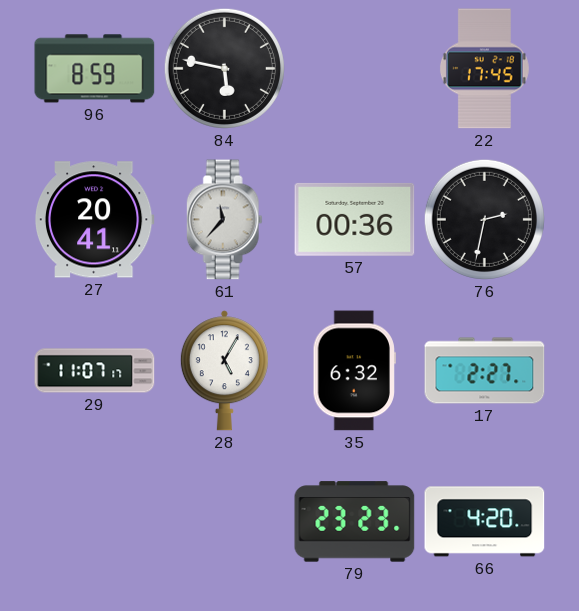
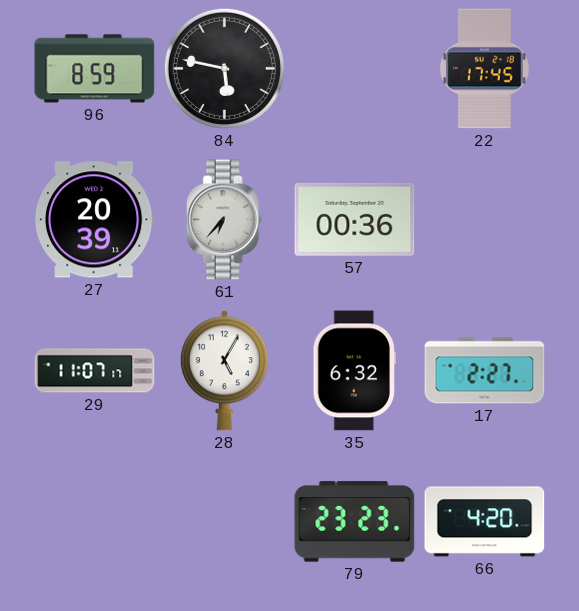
27: 20:41 -> 20:39 (94, 220)
61: 11:37 -> 6:37 (224, 220)
76: 2:32 -> none (484, 219)
